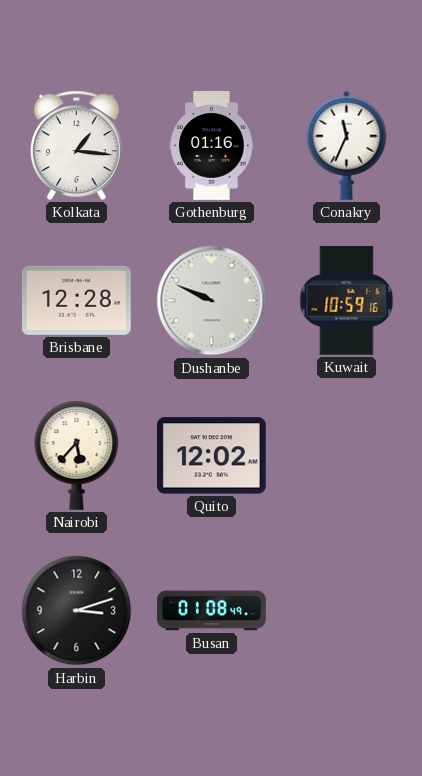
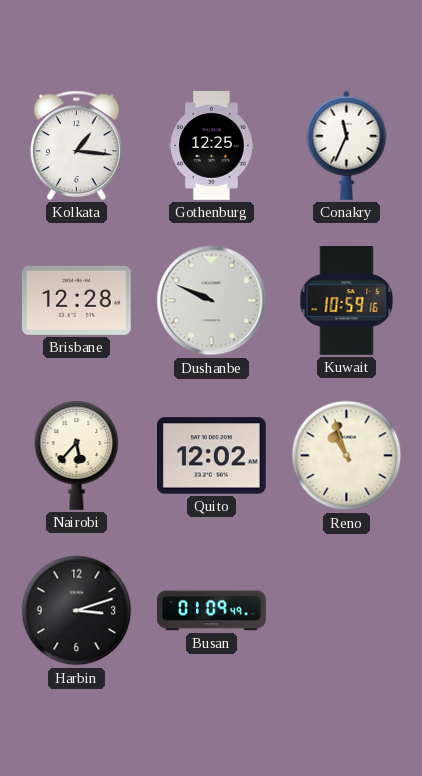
Gothenburg: 01:16 -> 12:25 (212, 146)
Reno: none -> 10:57 (347, 456)
Busan: 01:08 -> 01:09 (212, 611)
